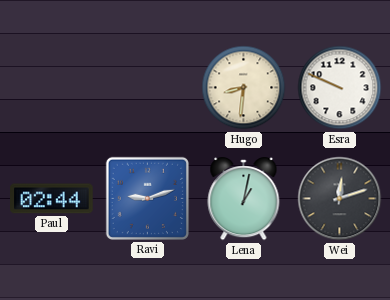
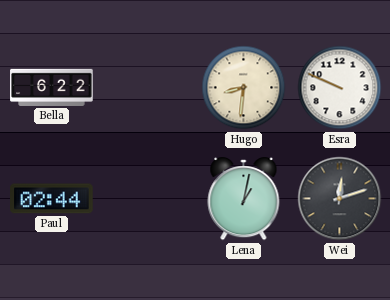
Bella: none -> 6:22 (52, 87)
Ravi: 9:12 -> none (147, 198)
